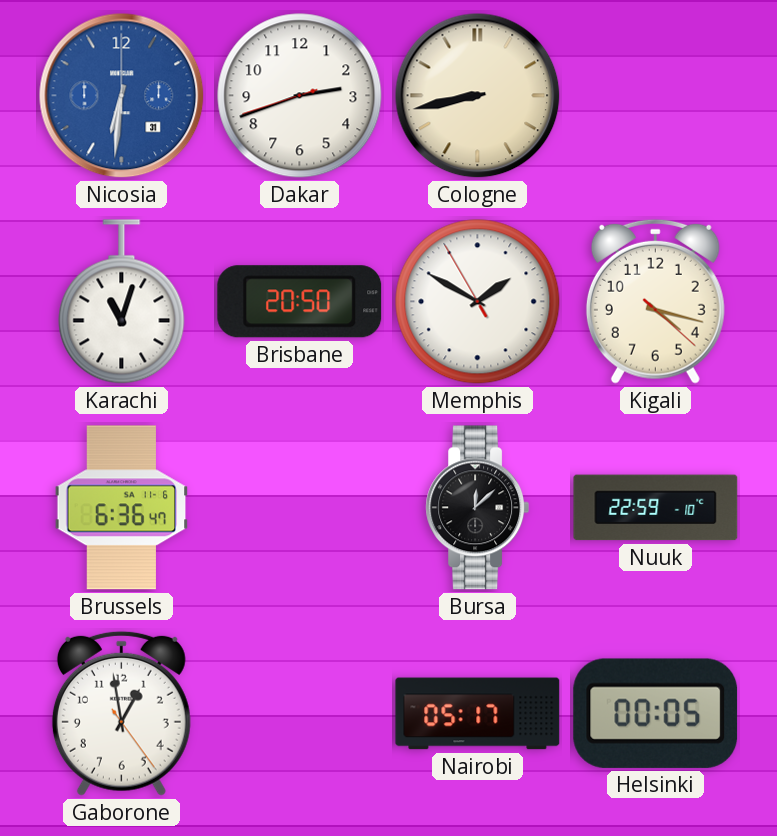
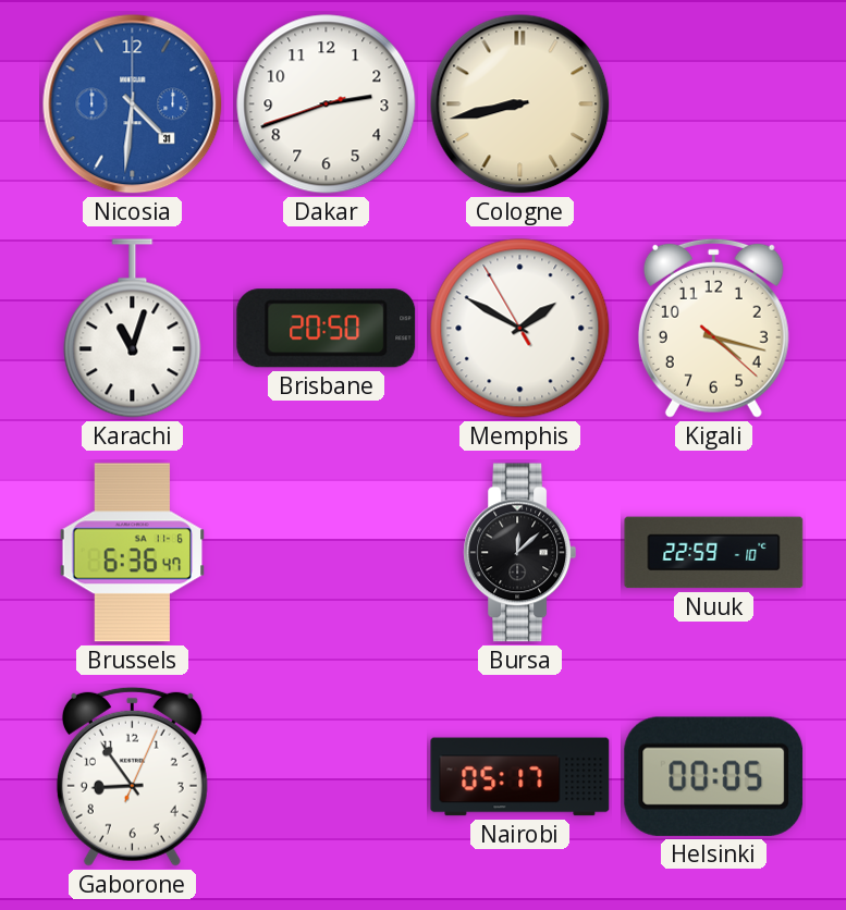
Nicosia: 6:31 -> 4:31 (133, 104)
Gaborone: 12:58 -> 8:54 (132, 776)
